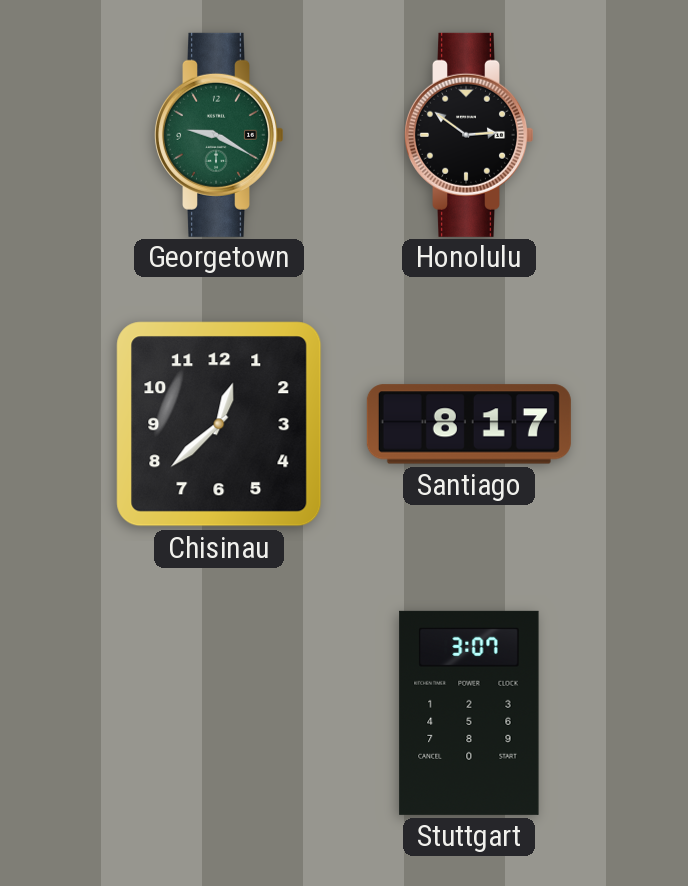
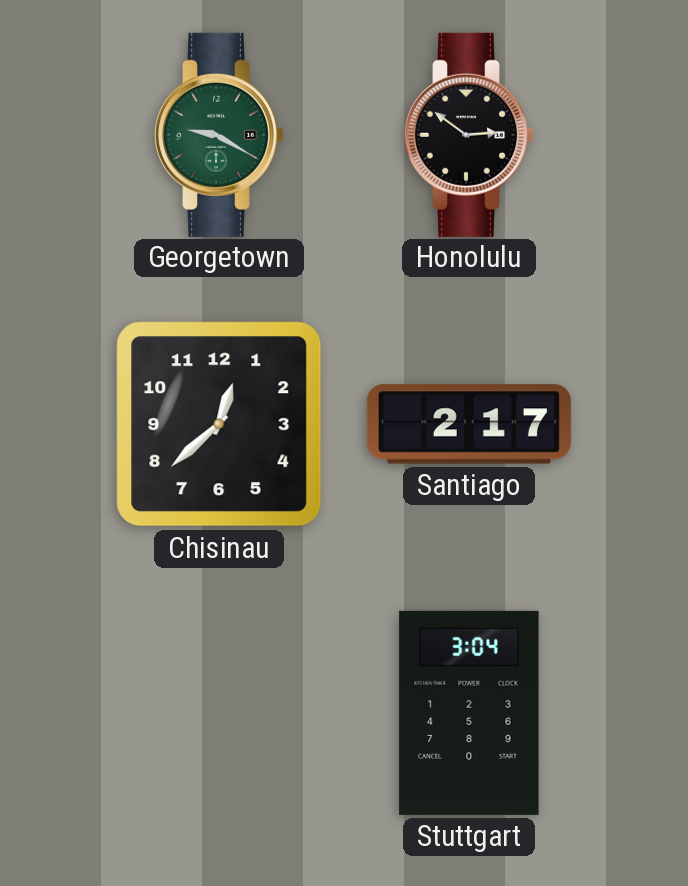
Santiago: 8:17 -> 2:17 (469, 424)
Stuttgart: 3:07 -> 3:04 (469, 713)
